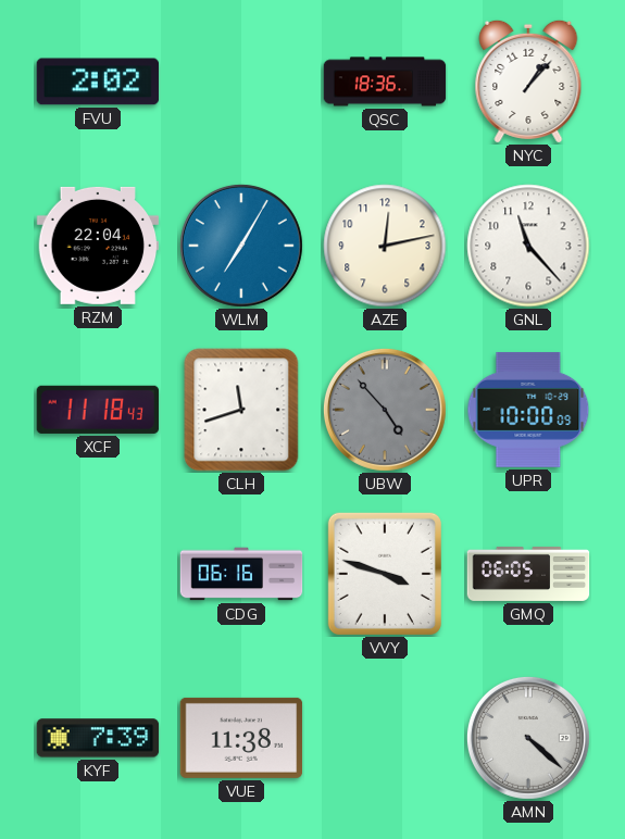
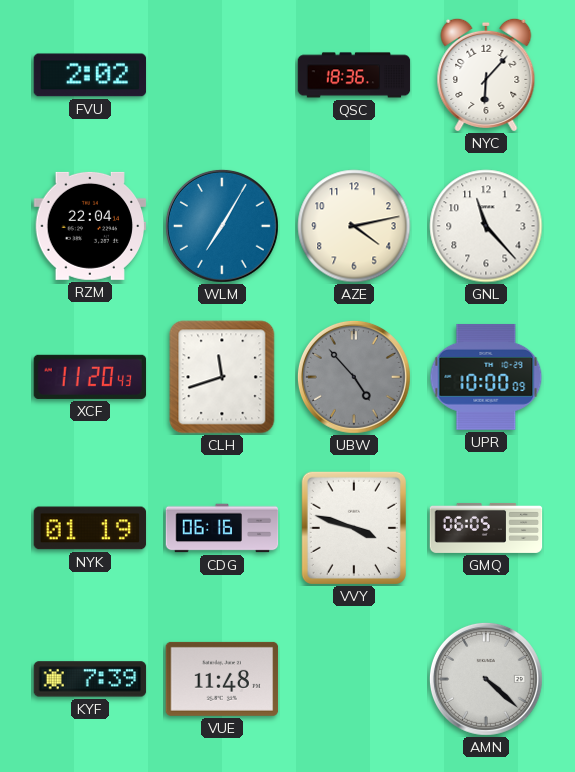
NYC: 1:07 -> 6:07 (486, 75)
AZE: 12:13 -> 4:13 (354, 226)
XCF: 11:18 -> 11:20 (90, 377)
NYK: none -> 01:19 (90, 528)
VUE: 11:38 -> 11:48 (222, 679)
